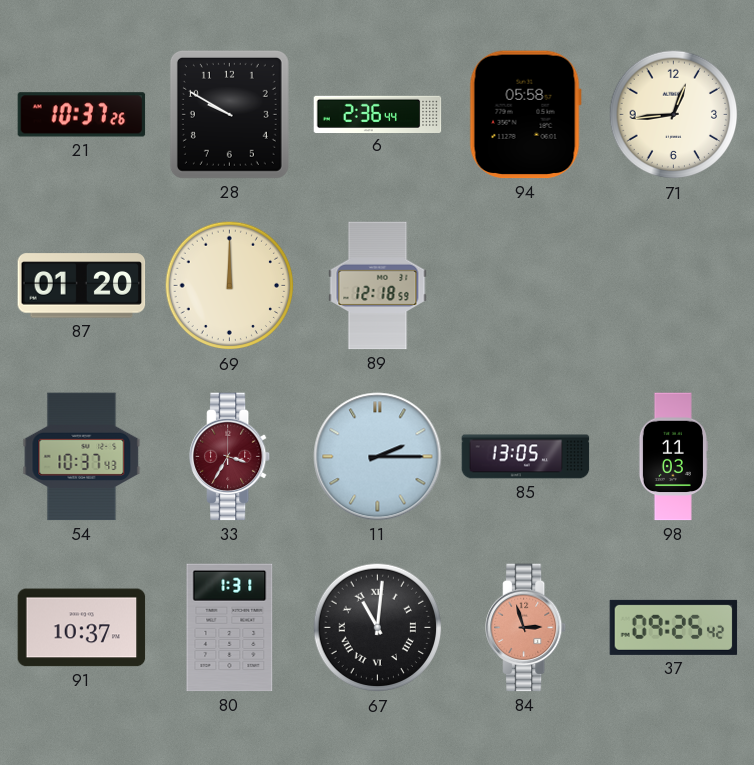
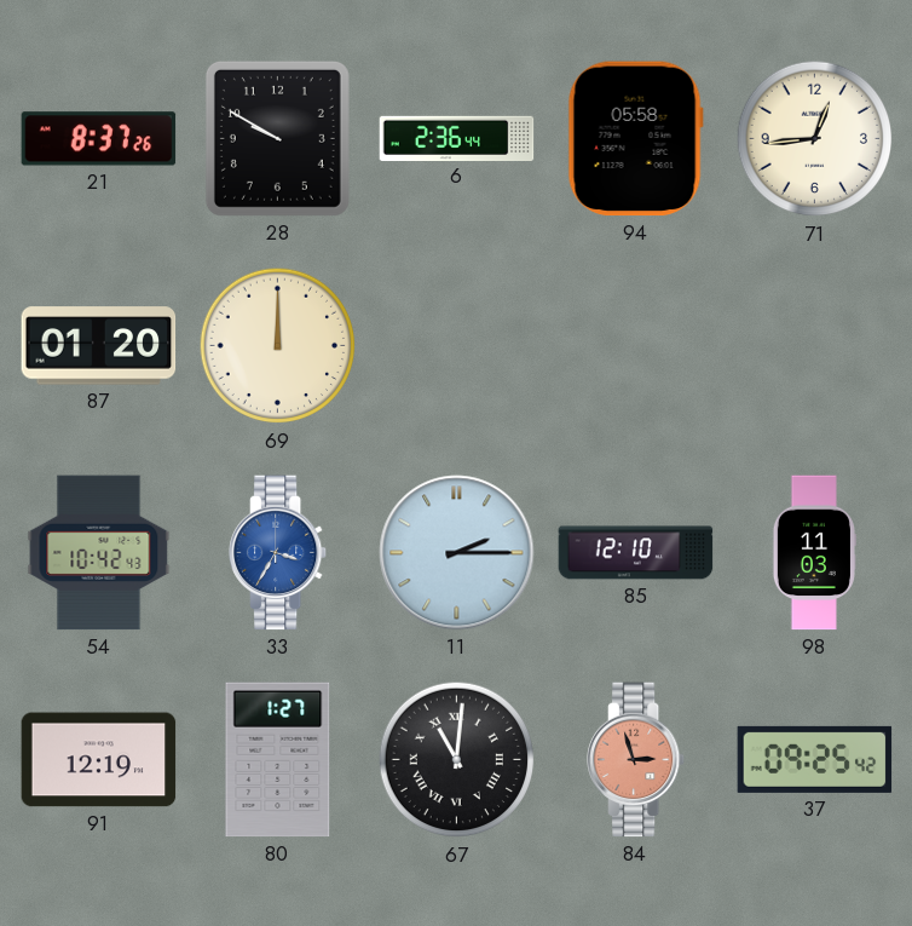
21: 10:37 -> 8:37 (99, 139)
89: 12:18 -> none (378, 286)
54: 10:37 -> 10:42 (99, 553)
33 dial: burgundy -> blue (279, 553)
85: 13:05 -> 12:10 (636, 553)
91: 10:37 -> 12:19 (99, 760)
80: 1:31 -> 1:27 (278, 760)
